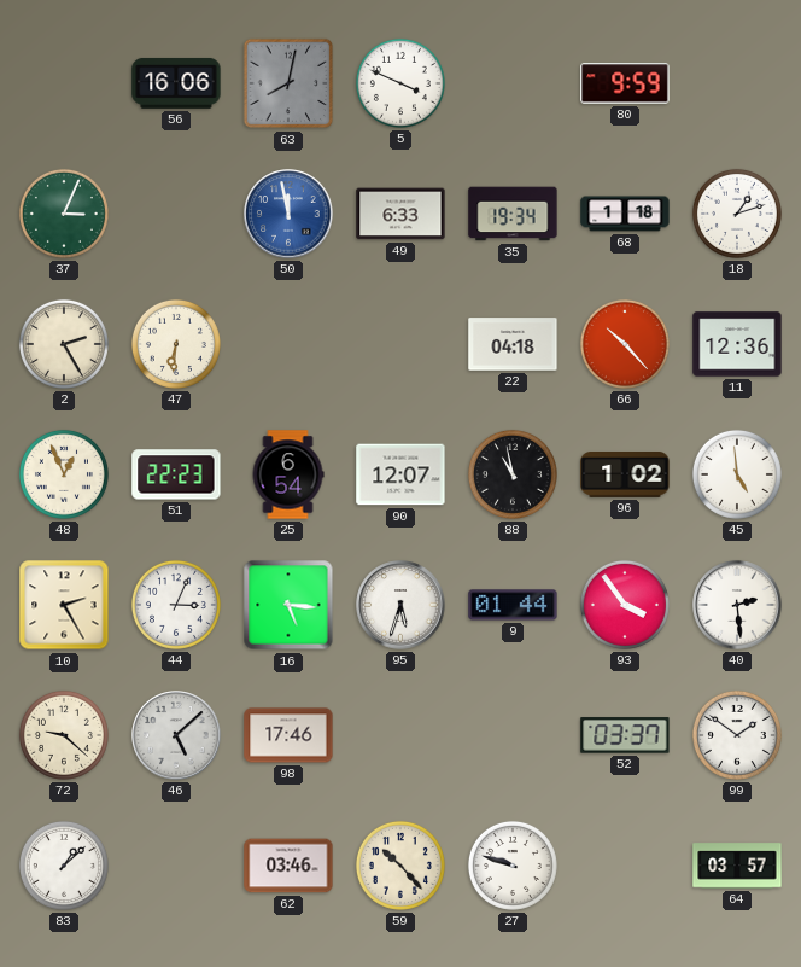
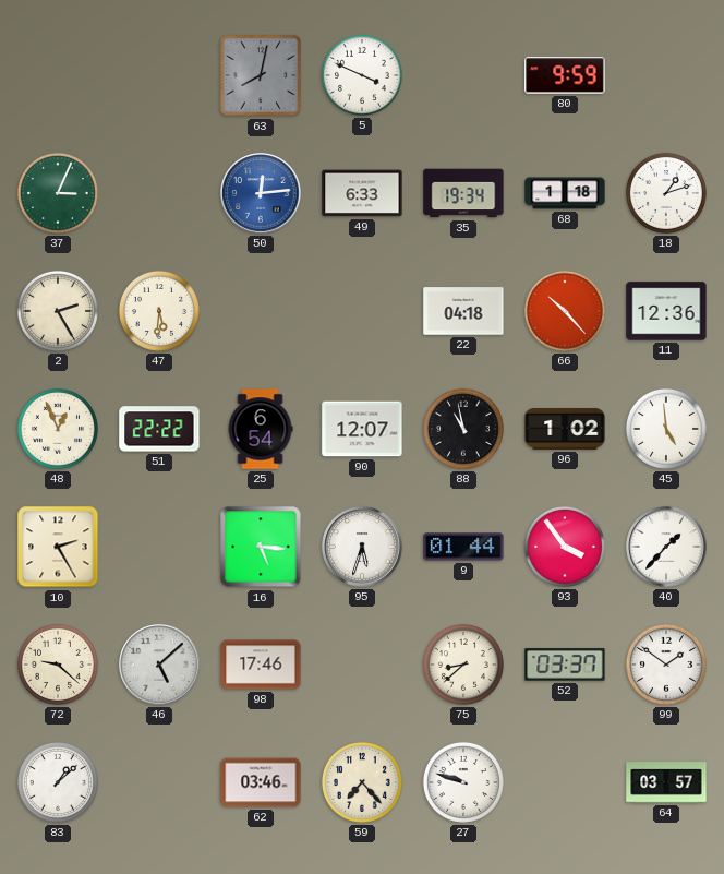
56: 16:06 -> none (176, 83)
50: 11:58 -> 12:14 (261, 193)
47: 6:31 -> 5:31 (159, 311)
51: 22:23 -> 22:22 (159, 429)
44: 3:04 -> none (176, 605)
40: 2:29 -> 1:37 (666, 547)
75: none -> 8:38 (463, 665)
59: 10:23 -> 7:23 (362, 782)
